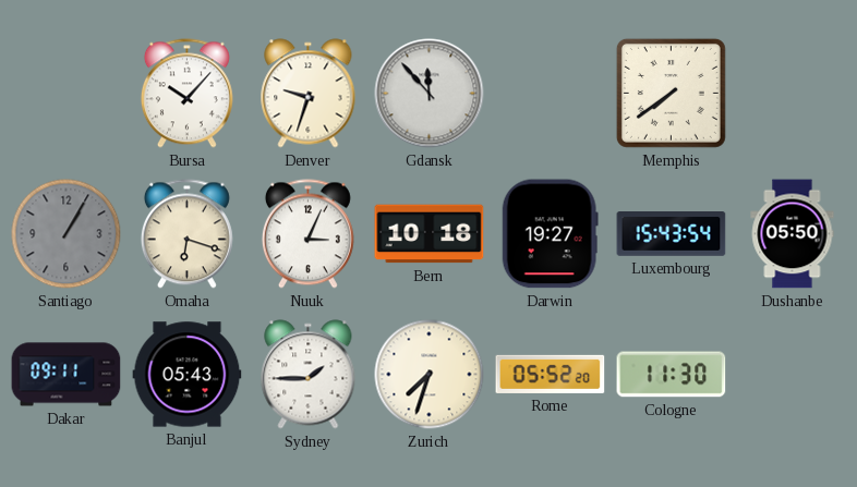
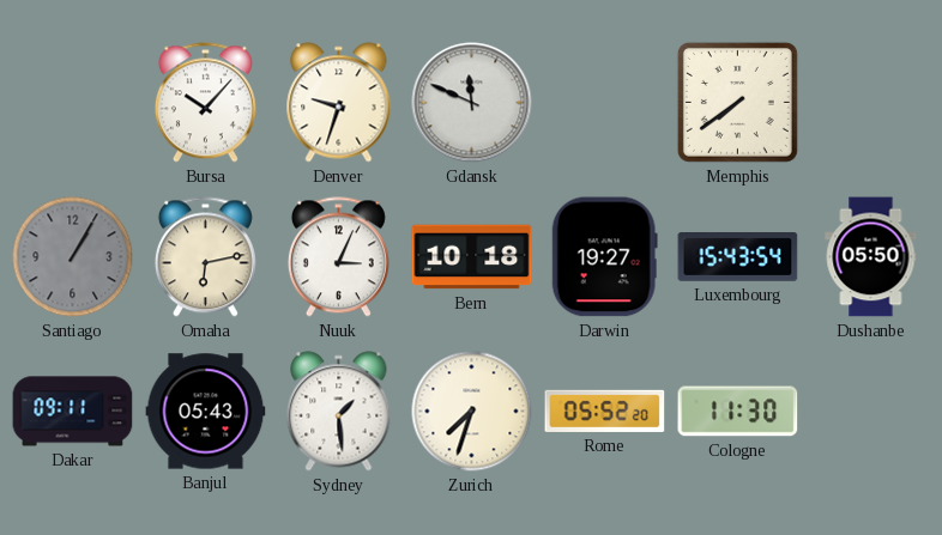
Gdansk: 11:53 -> 11:49 (472, 103)
Omaha: 6:18 -> 6:13 (205, 257)
Sydney: 1:45 -> 1:29 (339, 412)
